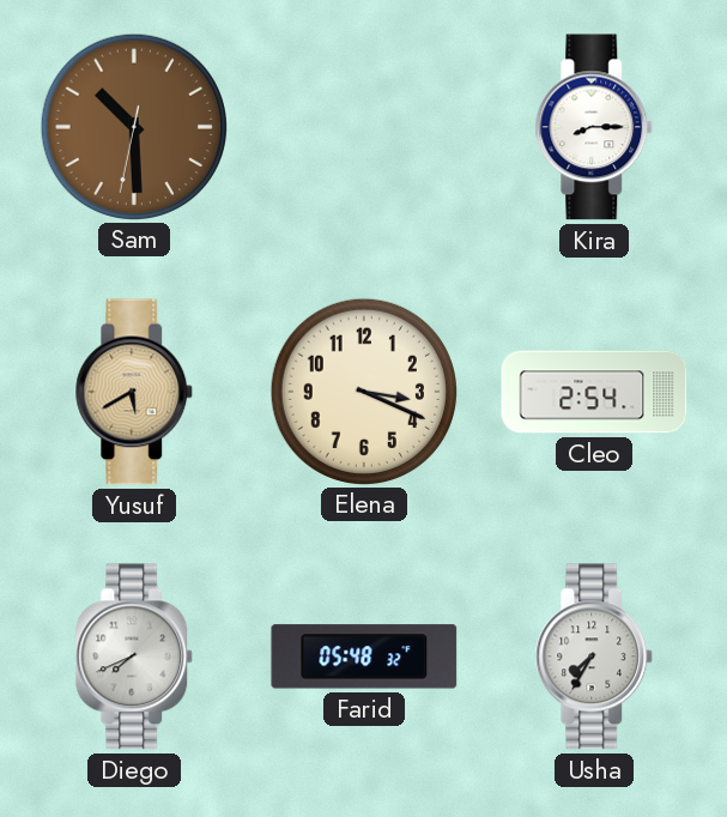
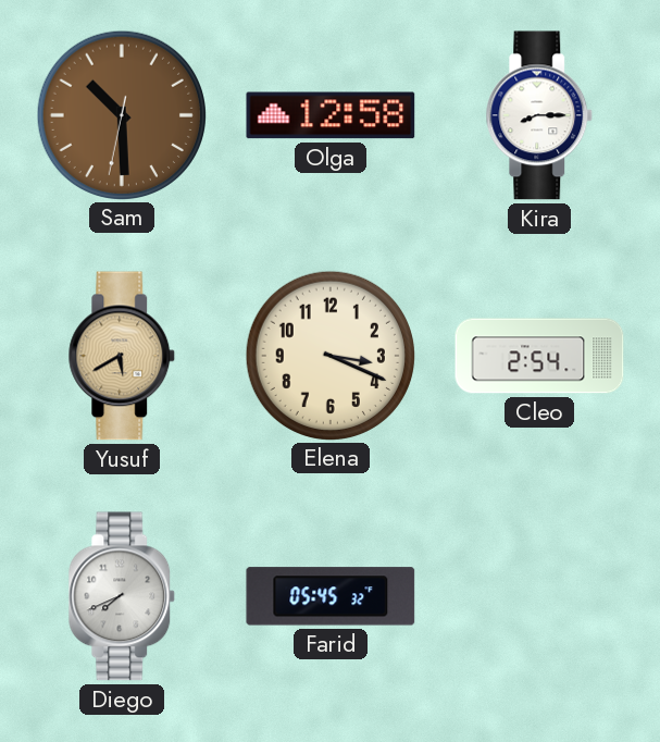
Olga: none -> 12:58 (331, 115)
Farid: 05:48 -> 05:45 (331, 596)
Usha: 7:35 -> none (594, 656)
